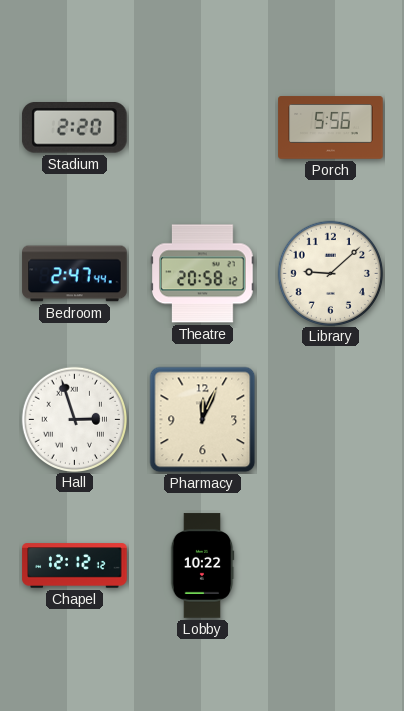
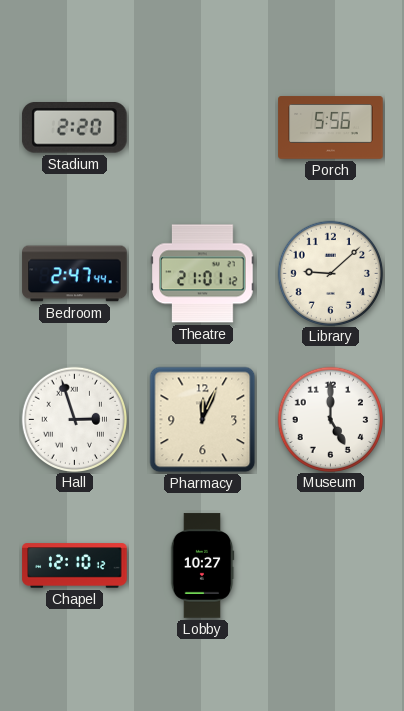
Theatre: 20:58 -> 21:01 (203, 274)
Museum: none -> 5:00 (330, 419)
Chapel: 12:12 -> 12:10 (75, 566)
Lobby: 10:22 -> 10:27 (202, 566)
